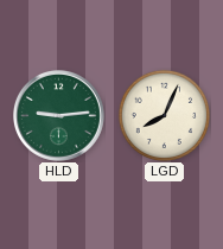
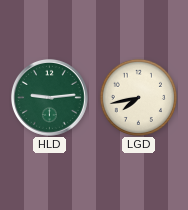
LGD: 8:04 -> 7:43 (138, 97)
